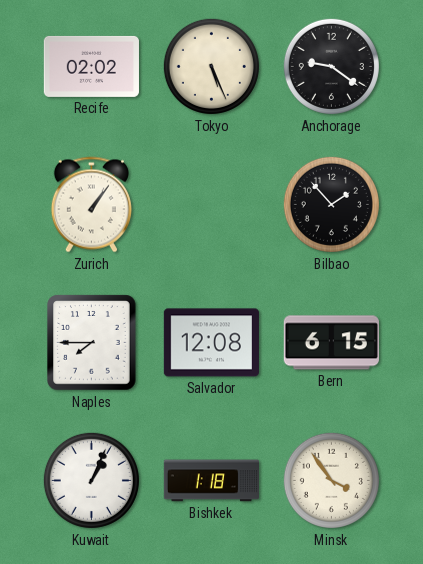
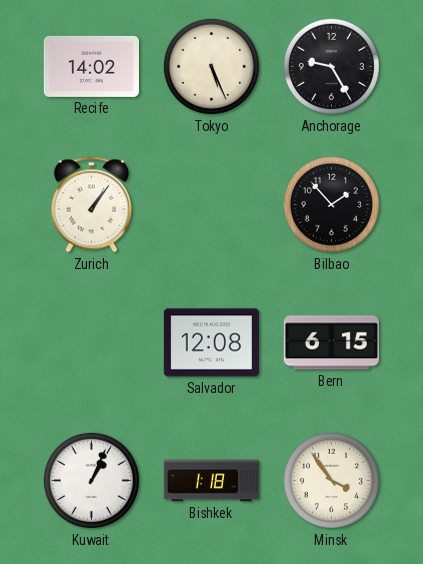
Recife: 02:02 -> 14:02 (91, 66)
Anchorage: 9:21 -> 9:25 (331, 66)
Naples: 7:45 -> none (92, 343)
